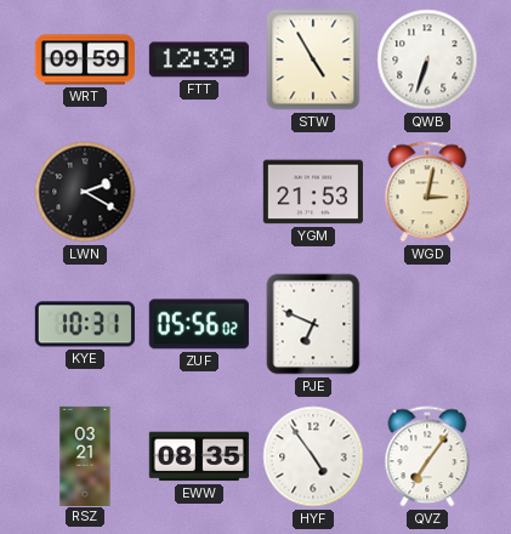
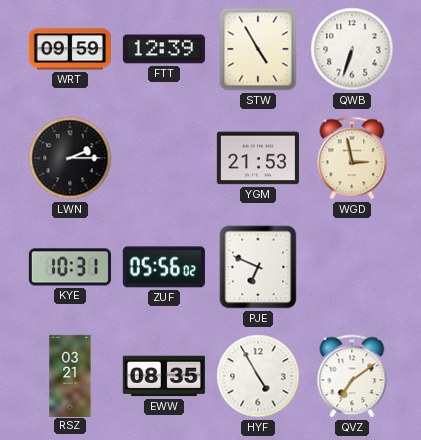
LWN: 2:20 -> 2:15 (70, 158)
WGD: 3:02 -> 2:58 (352, 158)
HYF: 4:54 -> 4:55 (258, 376)
QVZ: 7:06 -> 7:09 (352, 376)
